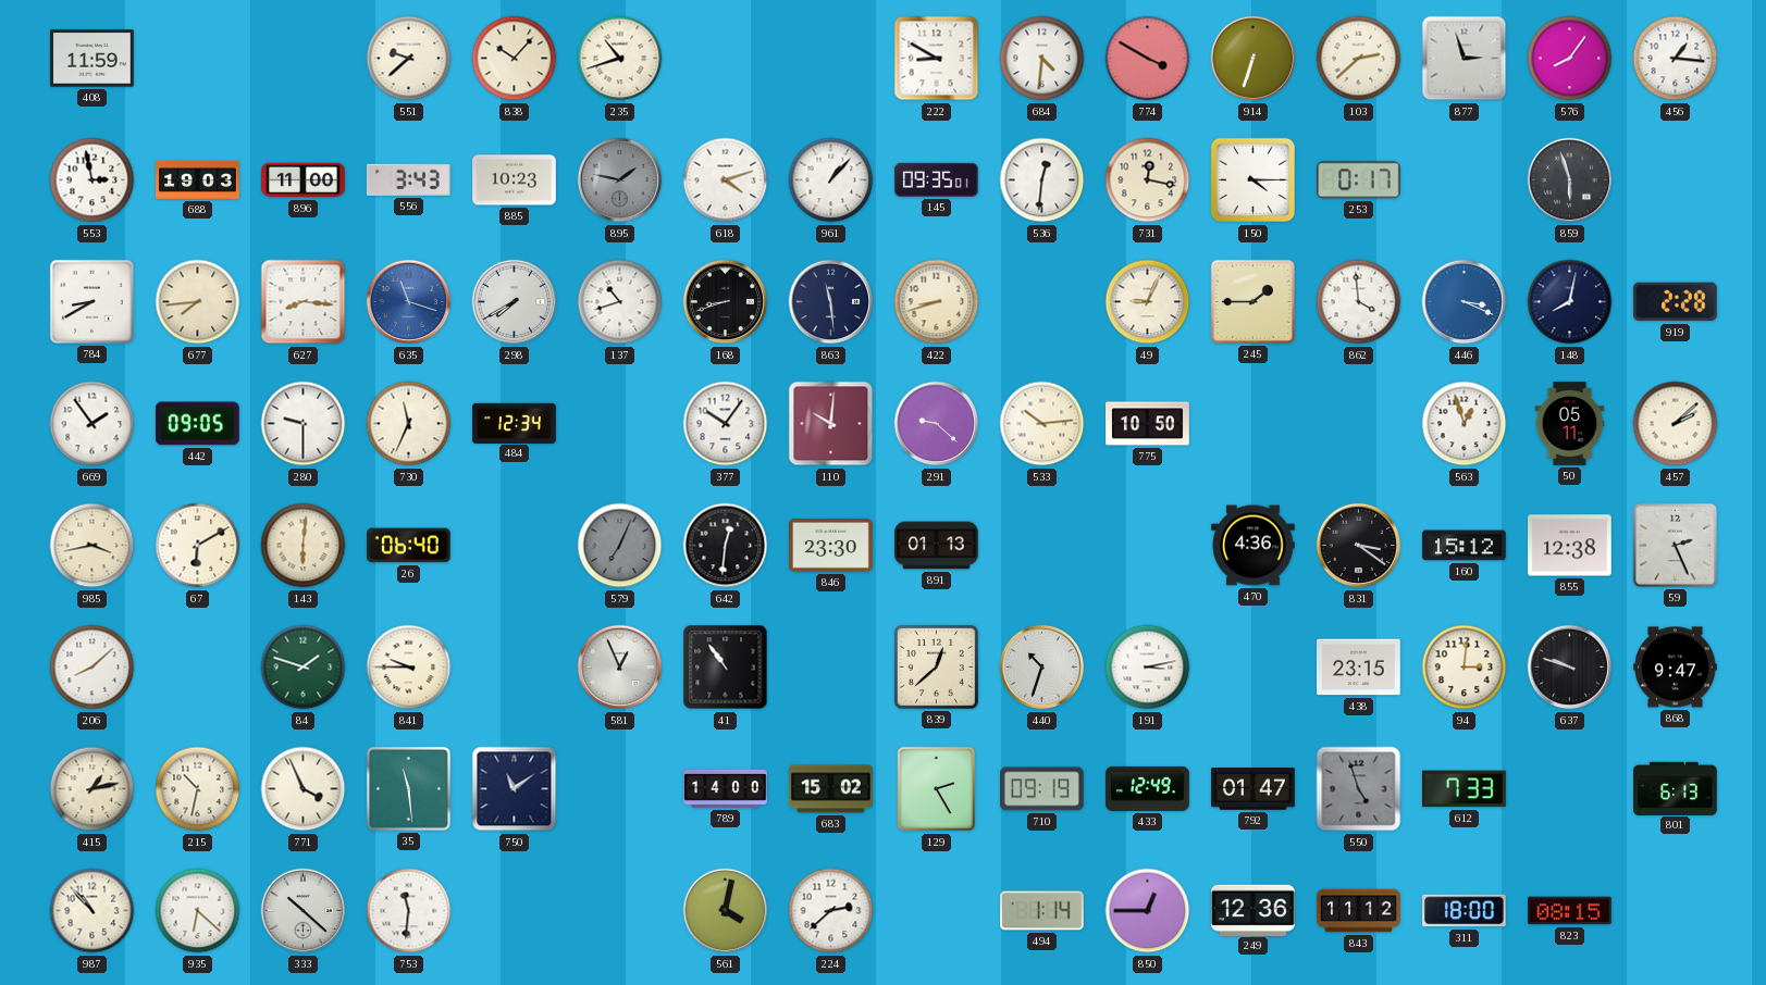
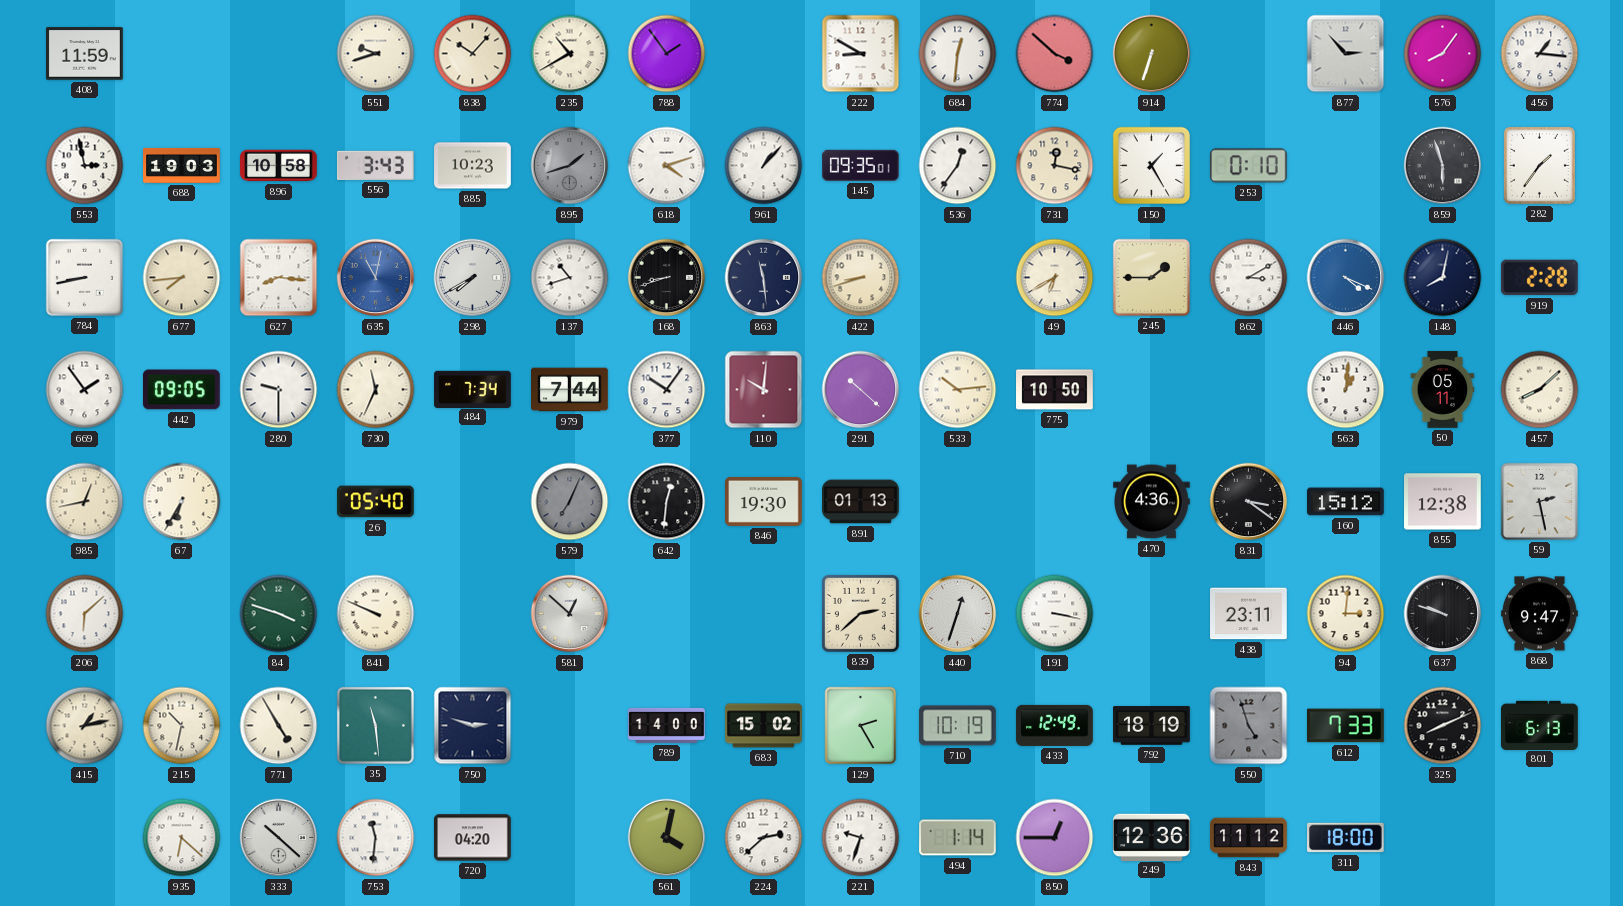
551: 9:38 -> 9:42 (376, 54)
235: 10:42 -> 10:40 (570, 54)
788: none -> 1:54 (667, 54)
684: 4:31 -> 12:31 (958, 54)
774: 3:50 -> 3:52 (1055, 54)
103: 2:38 -> none (1359, 59)
877: 2:57 -> 2:53 (1346, 54)
896: 11:00 -> 10:58 (279, 166)
895: 1:47 -> 1:42 (570, 166)
536: 12:31 -> 12:36 (958, 166)
150: 4:15 -> 1:25 (1152, 166)
253: 0:17 -> 0:10 (1248, 166)
282: none -> 1:36 (1539, 165)
784: 8:40 -> 8:43 (84, 277)
635: 11:18 -> 11:02 (376, 278)
49: 9:04 -> 6:40 (1055, 278)
862: 3:59 -> 3:10 (1249, 278)
446: 3:19 -> 4:19 (1346, 278)
484: 12:34 -> 7:34 (473, 389)
979: none -> 7:44 (570, 390)
291: 9:22 -> 10:22 (861, 390)
563: 12:57 -> 1:01 (1346, 390)
457: 2:08 -> 8:08 (1540, 390)
985: 3:43 -> 12:43 (85, 502)
67: 6:10 -> 6:35 (182, 502)
143: 6:01 -> none (304, 546)
26: 06:40 -> 05:40 (376, 502)
846: 23:30 -> 19:30 (764, 501)
59: 2:26 -> 2:28 (1539, 501)
206: 8:08 -> 6:08 (85, 614)
84: 1:48 -> 3:48 (279, 614)
841: 9:45 -> 9:49 (376, 614)
581: 12:56 -> 12:52 (570, 614)
41: 10:54 -> none (726, 668)
839: 12:38 -> 2:38 (860, 613)
440: 10:33 -> 12:33 (958, 614)
191: 3:13 -> 3:17 (1055, 614)
438: 23:15 -> 23:11 (1249, 614)
771: 3:56 -> 4:55 (279, 726)
750: 11:09 -> 2:48 (473, 726)
710: 09:19 -> 10:19 (958, 726)
792: 01:47 -> 18:19 (1152, 726)
325: none -> 8:11 (1443, 726)
987: 10:53 -> none (92, 911)
720: none -> 04:20 (473, 838)
221: none -> 9:33 (861, 838)
823: 08:15 -> none (1570, 911)
